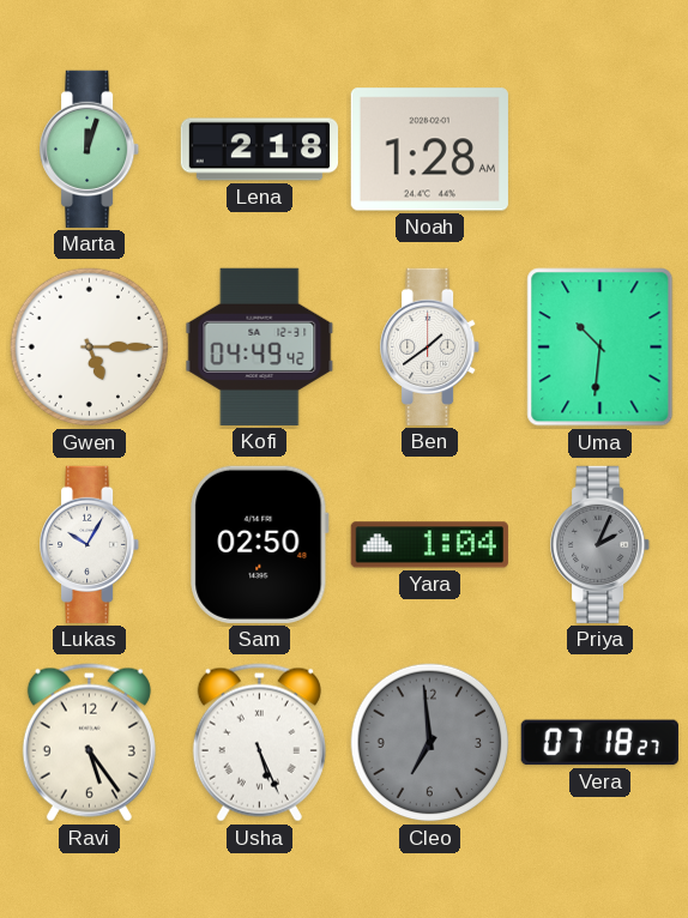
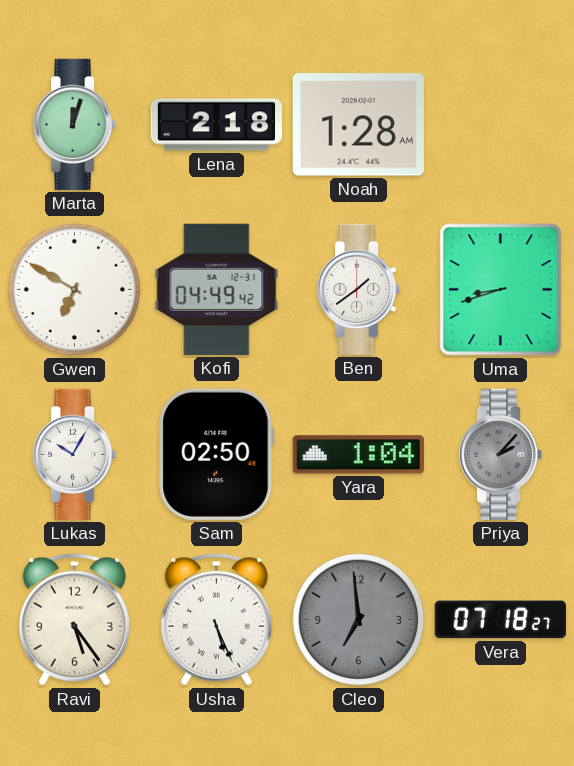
Gwen: 5:15 -> 6:50 (75, 290)
Uma: 10:31 -> 8:42 (501, 290)
Priya: 2:04 -> 2:07 (502, 454)
